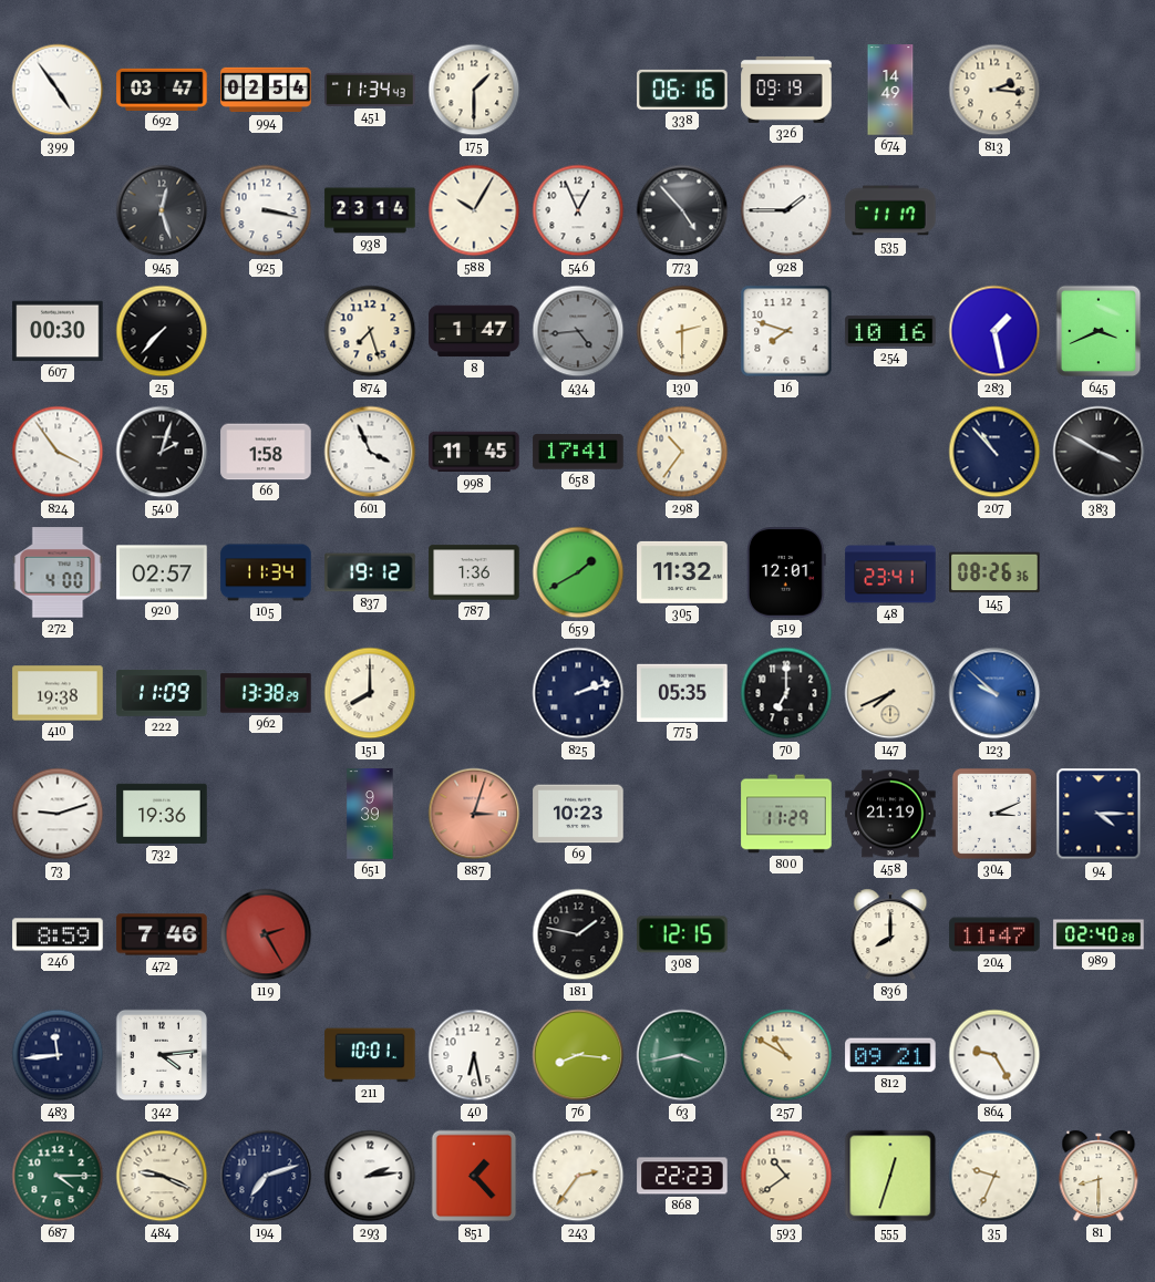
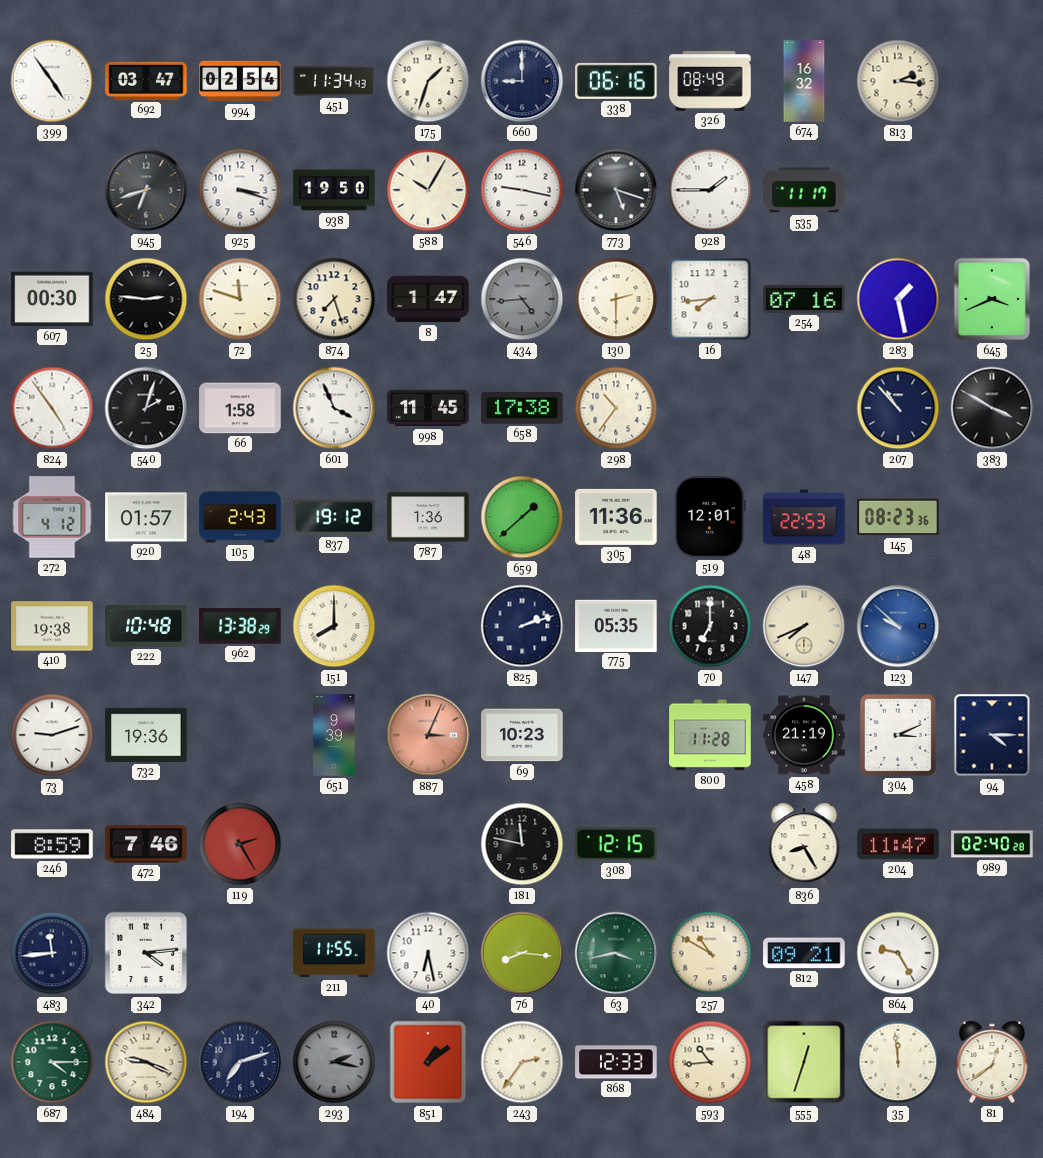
175: 1:30 -> 1:33 (428, 81)
660: none -> 9:00 (522, 81)
326: 09:19 -> 08:49 (710, 81)
674: 14:49 -> 16:32 (804, 81)
945: 12:27 -> 6:42 (146, 190)
925: 3:17 -> 3:18 (240, 190)
938: 23:14 -> 19:50 (334, 190)
546: 12:56 -> 9:17 (522, 190)
773: 4:53 -> 5:18 (616, 190)
25: 7:37 -> 2:46 (146, 299)
72: none -> 11:48 (240, 299)
16: 7:48 -> 7:44 (710, 299)
254: 10:16 -> 07:16 (804, 299)
824: 3:54 -> 4:54 (52, 408)
658: 17:41 -> 17:38 (522, 409)
272: 4:00 -> 4:12 (52, 517)
920: 02:57 -> 01:57 (146, 517)
105: 11:34 -> 2:43 (240, 517)
659: 1:40 -> 1:38 (522, 517)
305: 11:32 -> 11:36 (616, 517)
48: 23:41 -> 22:53 (804, 517)
145: 08:26 -> 08:23 (898, 517)
222: 11:09 -> 10:48 (146, 626)
887: 3:03 -> 3:04 (428, 735)
800: 11:29 -> 11:28 (710, 735)
181: 1:47 -> 11:47 (522, 844)
836: 8:00 -> 8:25 (804, 844)
211: 10:01 -> 11:55 (334, 953)
293: 2:14 -> 2:17 (334, 1062)
293 dial: white -> grey (334, 1062)
851: 1:23 -> 1:09 (428, 1062)
868: 22:23 -> 12:33 (616, 1062)
593: 10:39 -> 10:44 (710, 1062)
35: 9:34 -> 11:59 (898, 1062)
81: 8:30 -> 12:39 (992, 1062)
